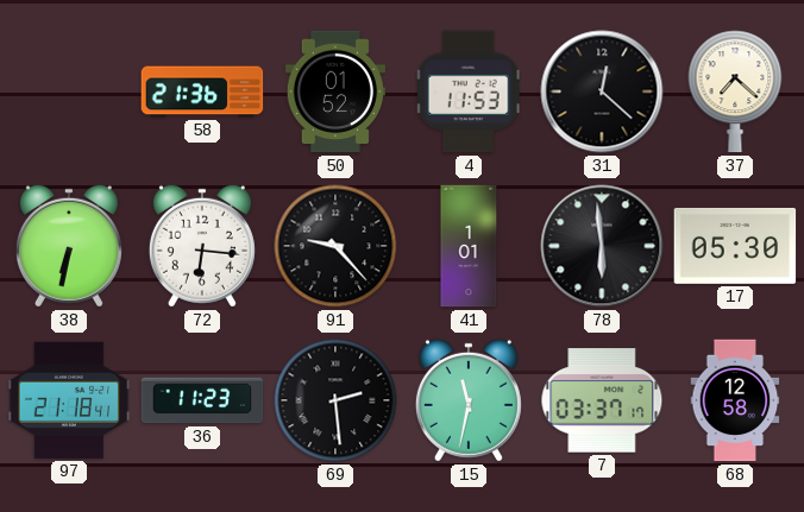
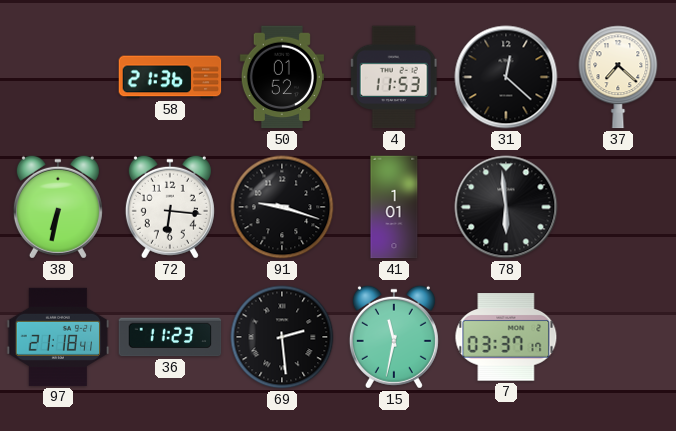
91: 9:23 -> 9:18 (282, 207)
17: 05:30 -> none (735, 246)
68: 12:58 -> none (735, 400)
